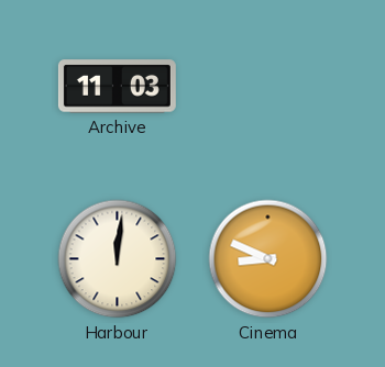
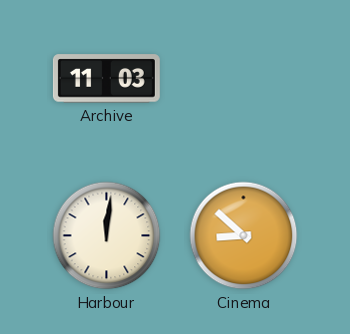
Cinema: 8:49 -> 8:52 (244, 236)
